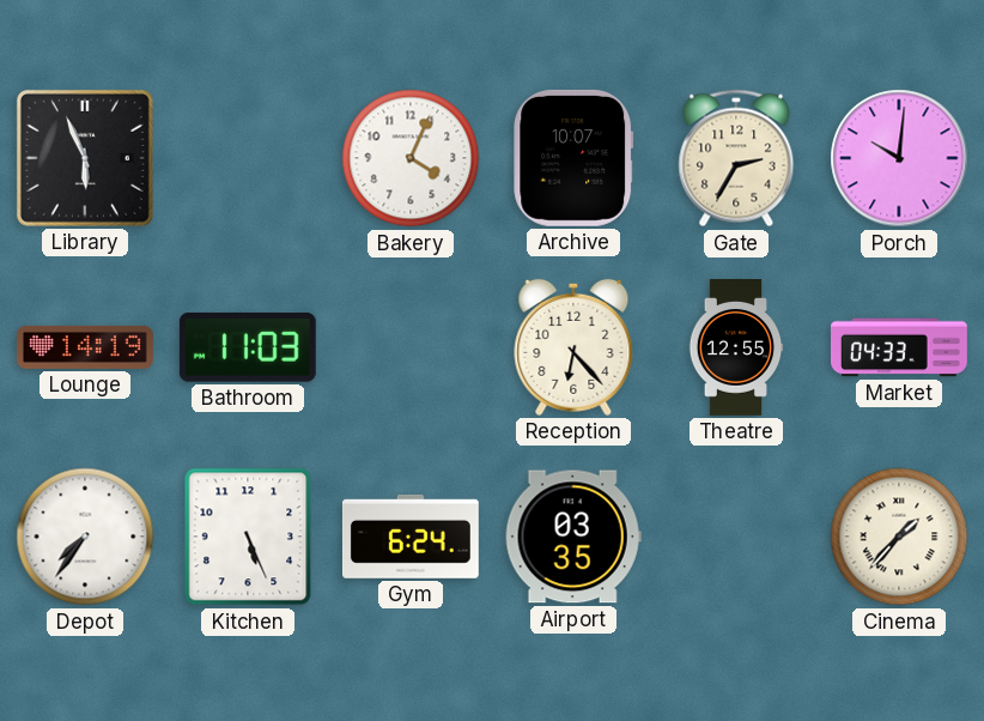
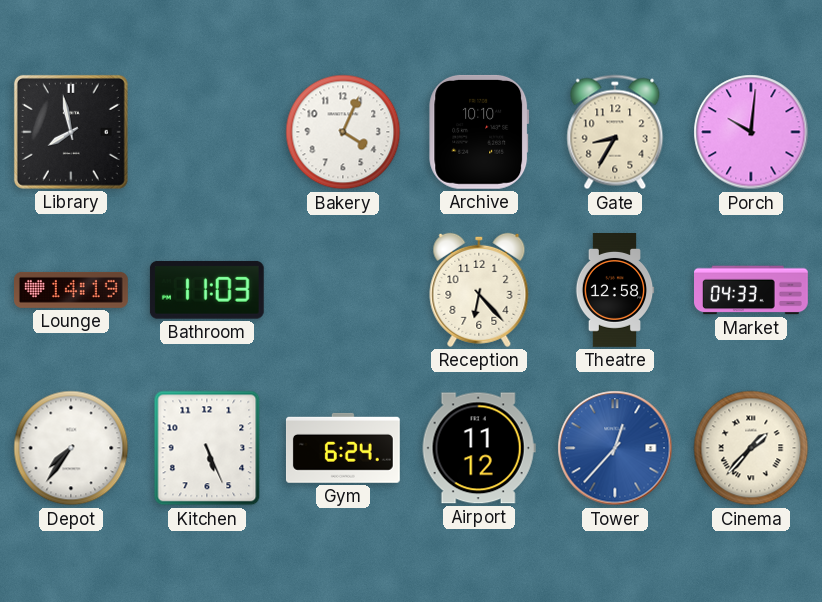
Library: 5:56 -> 7:58 (71, 132)
Archive: 10:07 -> 10:10 (479, 132)
Gate: 2:35 -> 8:35 (615, 132)
Theatre: 12:55 -> 12:58 (615, 291)
Airport: 03:35 -> 11:12 (479, 448)
Tower: none -> 12:37 (615, 448)
